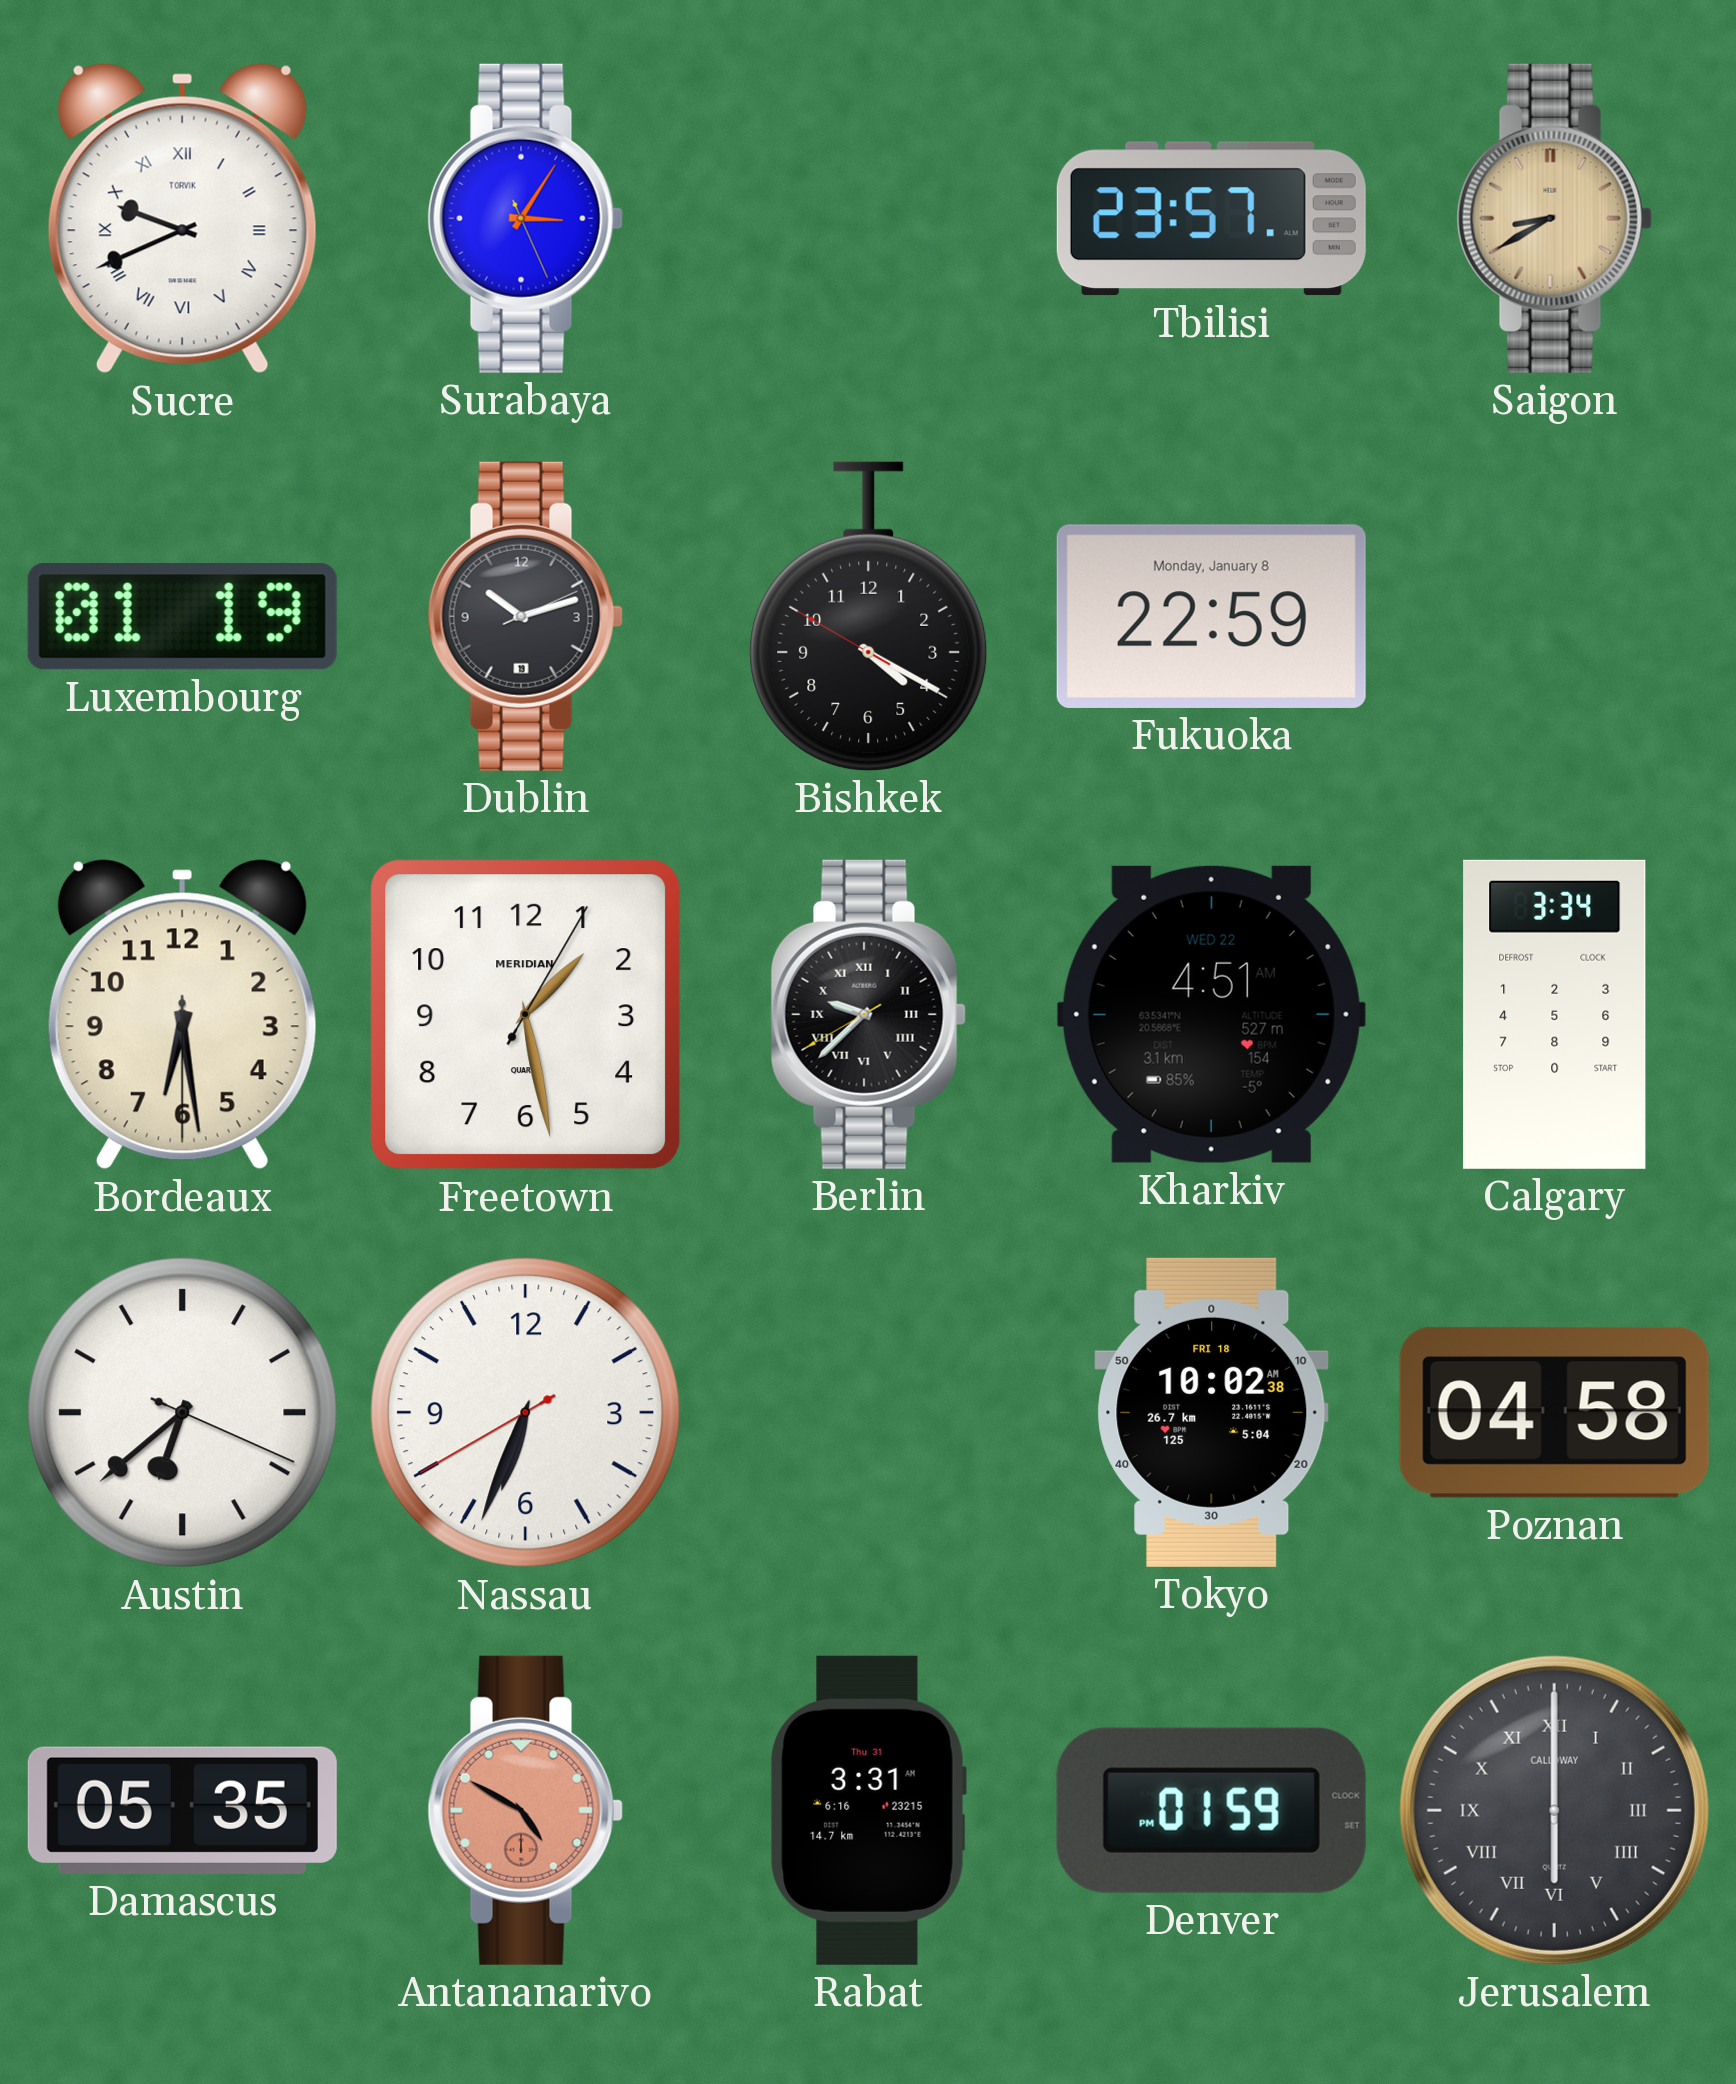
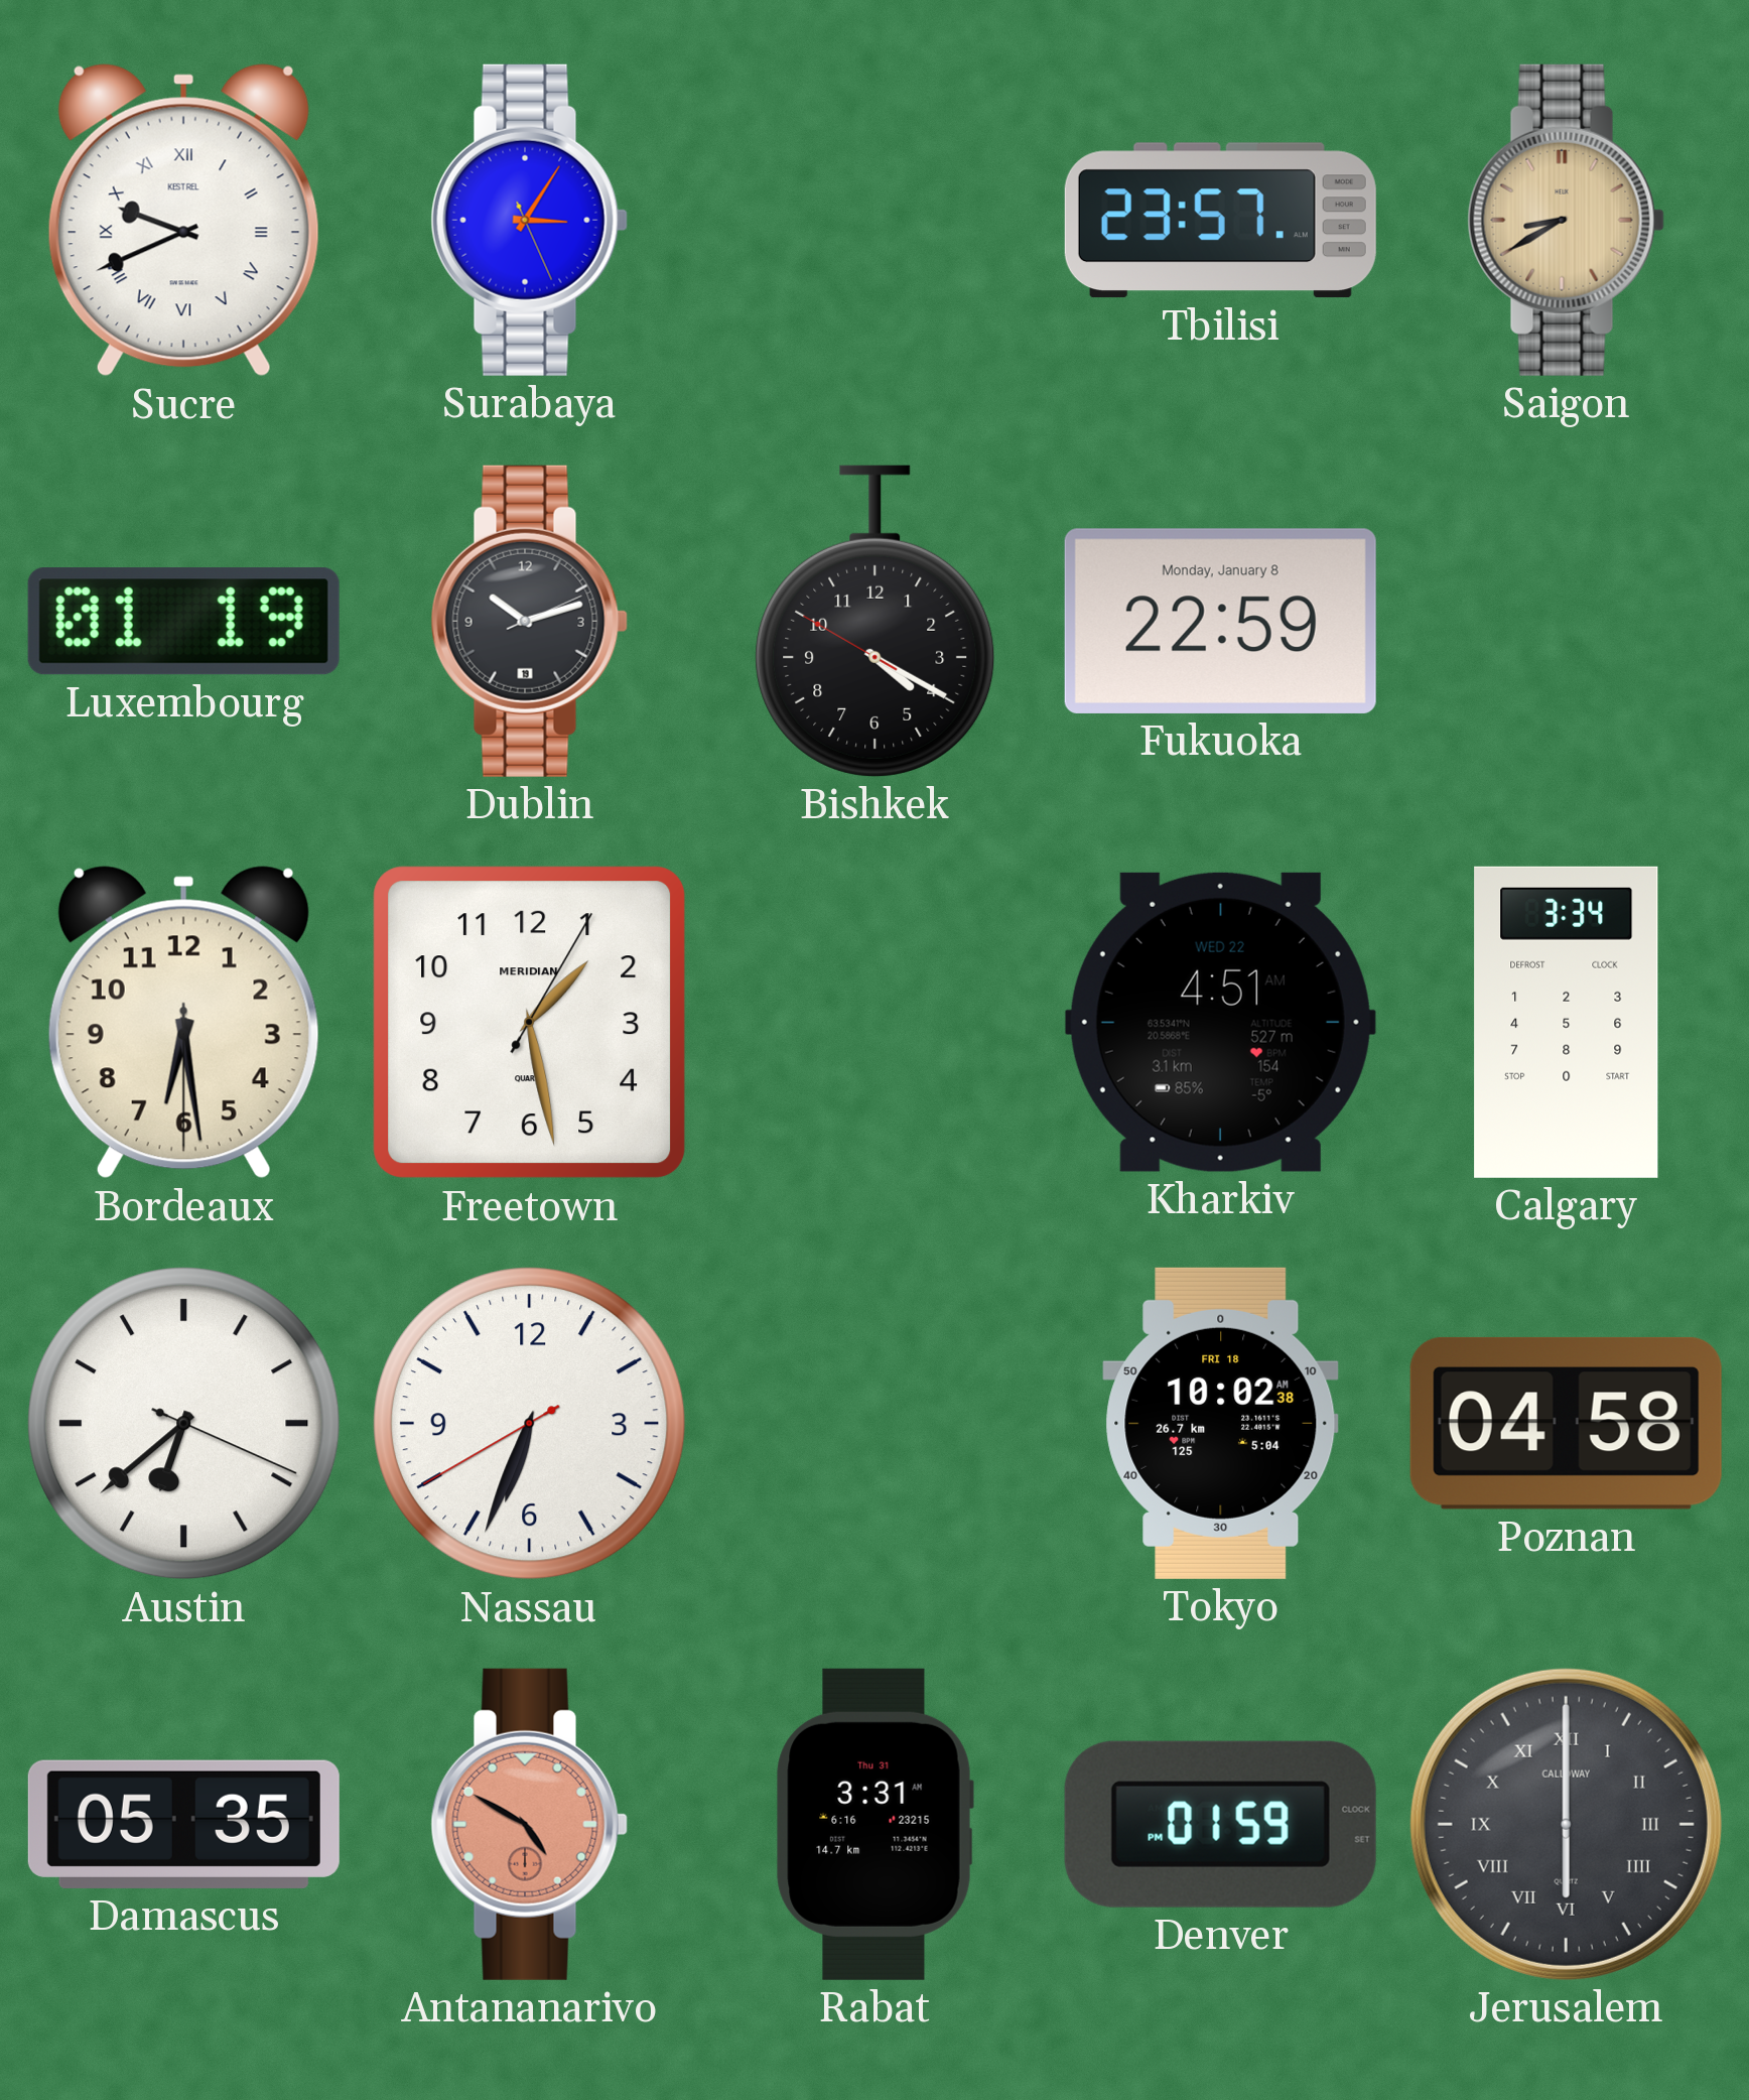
Sucre brand: TORVIK -> KESTREL (183, 221)
Berlin: 9:37 -> none (868, 1014)
